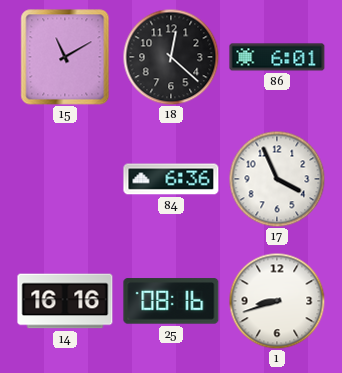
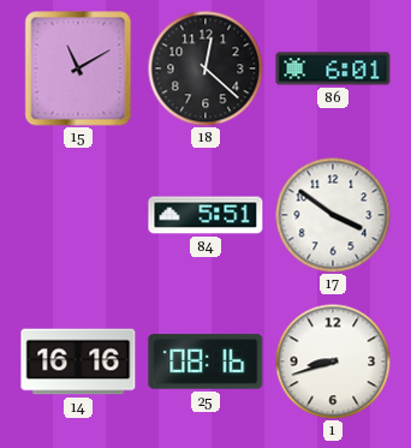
84: 6:36 -> 5:51 (205, 215)
17: 3:56 -> 3:51 (333, 215)
